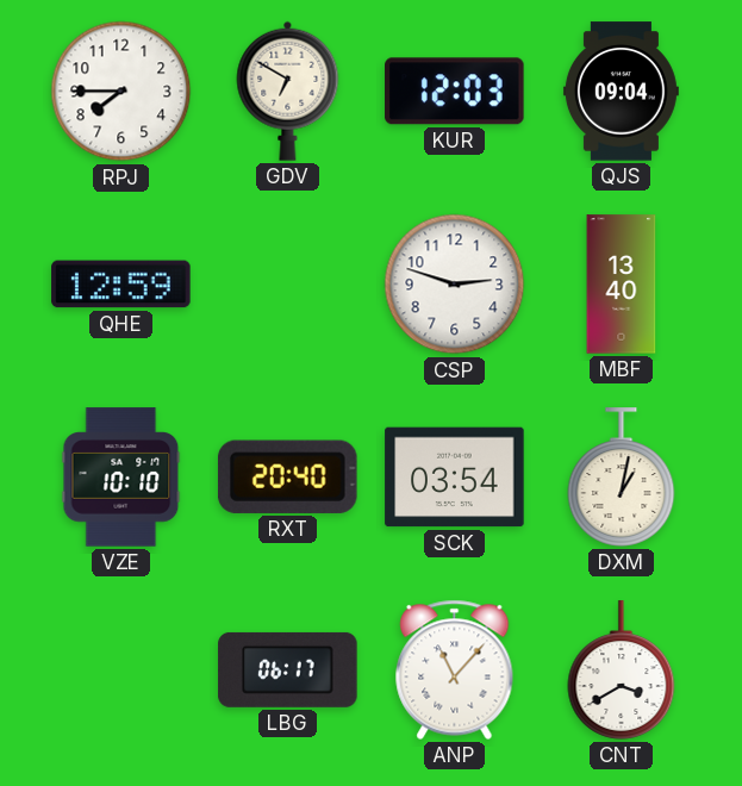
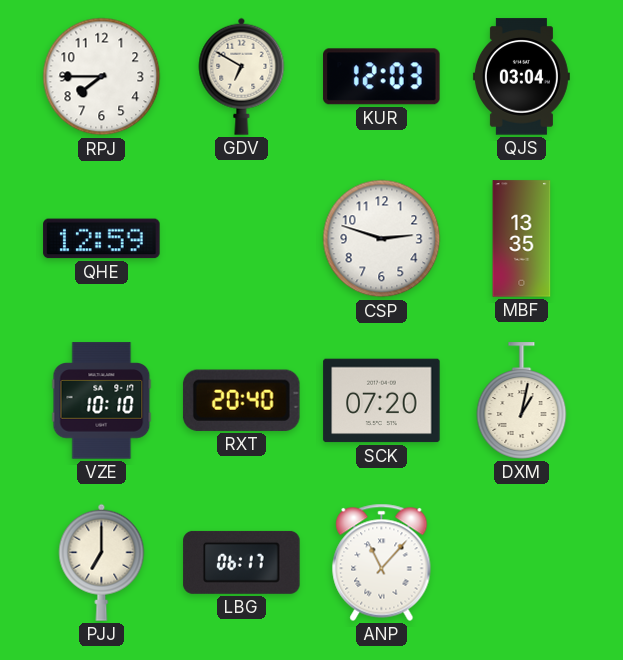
QJS: 09:04 -> 03:04 (521, 77)
MBF: 13:40 -> 13:35 (522, 239)
SCK: 03:54 -> 07:20 (382, 401)
PJJ: none -> 7:00 (102, 562)
CNT: 3:40 -> none (622, 670)
